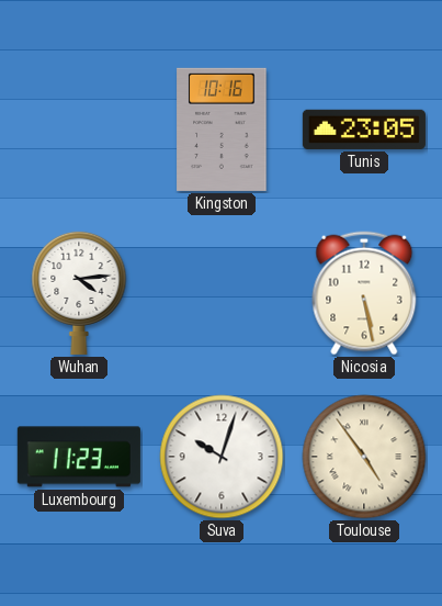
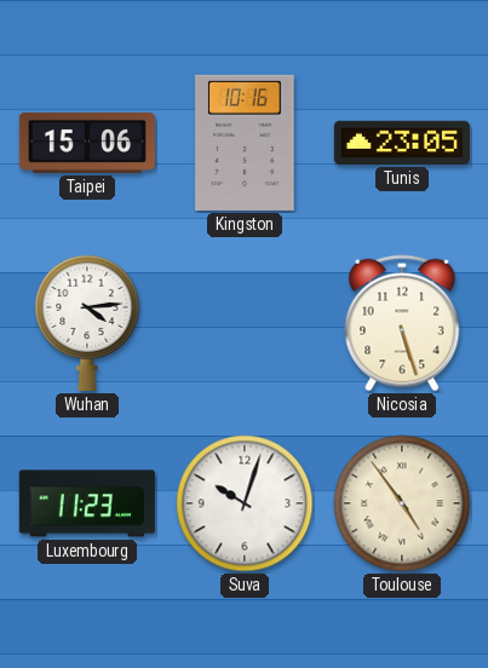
Taipei: none -> 15:06 (87, 143)
Nicosia: 5:28 -> 5:27 (402, 323)
